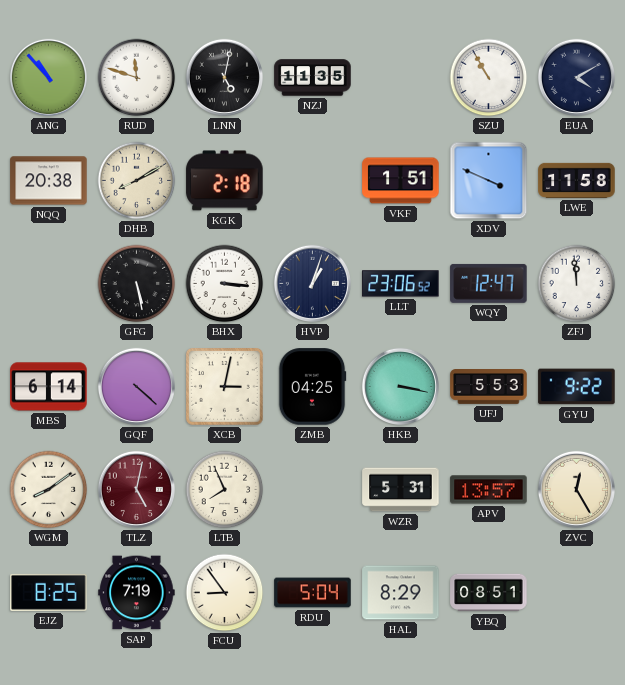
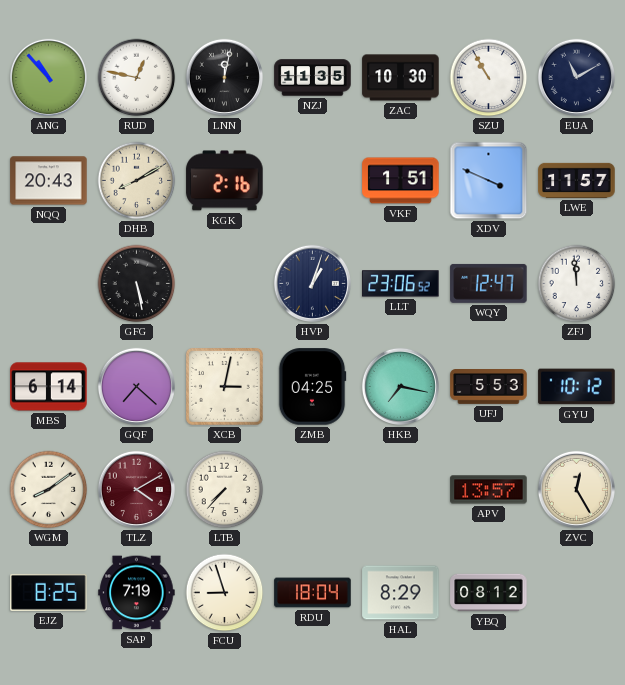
RUD: 11:48 -> 12:47 (137, 78)
LNN: 5:02 -> 12:02 (224, 77)
ZAC: none -> 10:30 (401, 78)
EUA: 4:10 -> 11:10 (576, 77)
NQQ: 20:38 -> 20:43 (49, 181)
KGK: 2:18 -> 2:16 (225, 181)
LWE: 11:58 -> 11:57 (577, 180)
BHX: 3:16 -> none (225, 284)
GQF: 4:22 -> 7:22 (136, 386)
HKB: 3:17 -> 7:17 (400, 386)
GYU: 9:22 -> 10:12 (577, 387)
TLZ: 5:02 -> 4:10 (136, 489)
LTB: 7:56 -> 7:37 (225, 490)
WZR: 5:31 -> none (401, 490)
FCU: 8:54 -> 8:57 (225, 593)
RDU: 5:04 -> 18:04 (313, 593)
YBQ: 08:51 -> 08:12 (489, 593)
